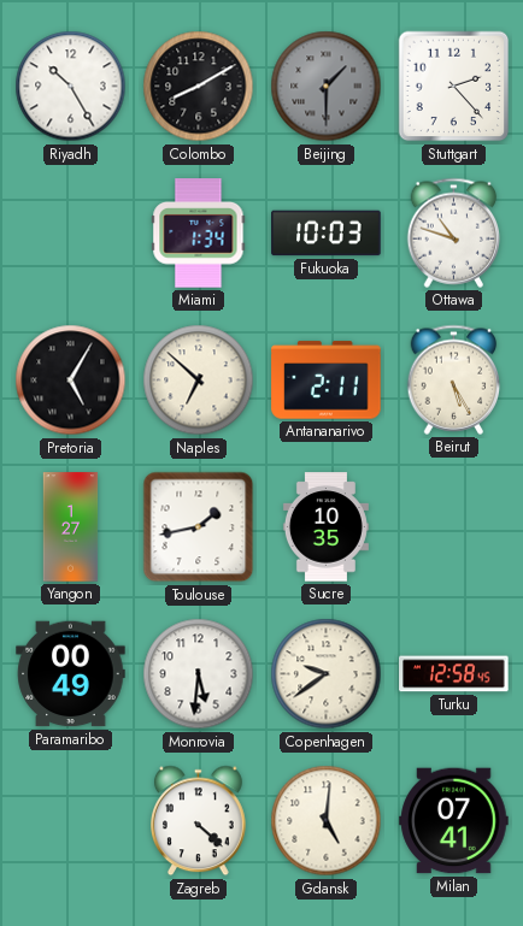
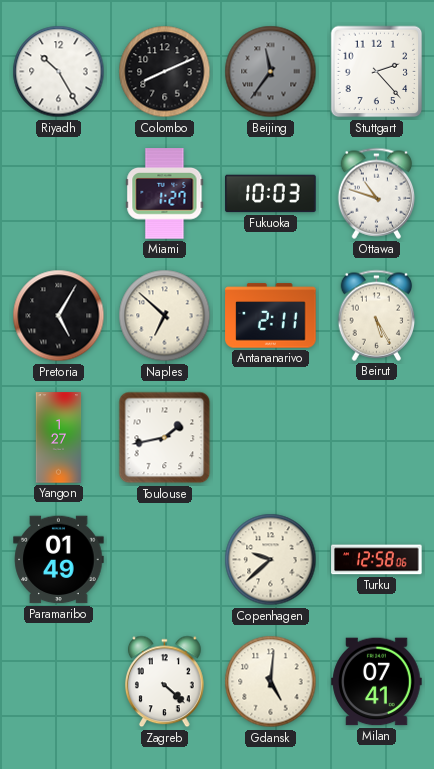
Colombo: 8:10 -> 8:11 (165, 72)
Beijing: 1:30 -> 11:36 (271, 72)
Miami: 1:34 -> 1:27 (165, 194)
Sucre: 10:35 -> none (325, 527)
Paramaribo: 00:49 -> 01:49 (59, 560)
Monrovia: 5:31 -> none (199, 674)
Copenhagen: 9:39 -> 9:38 (271, 560)
Turku: 12:58:45 -> 12:58:06 (377, 560)
